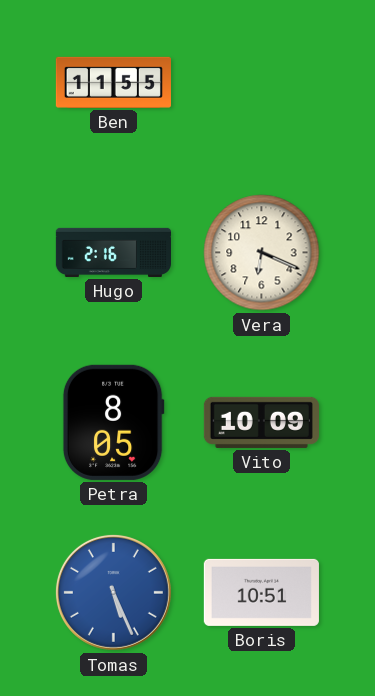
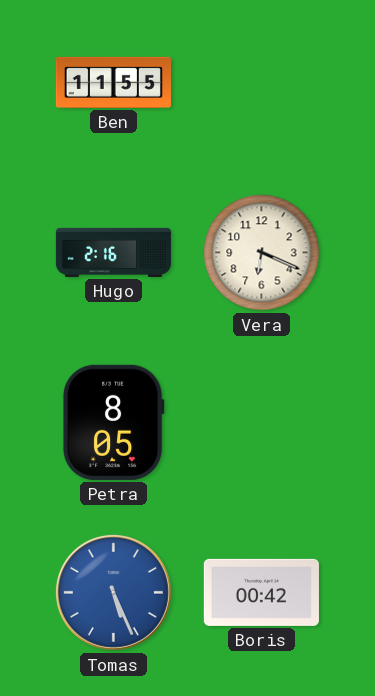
Vito: 10:09 -> none (261, 422)
Boris: 10:51 -> 00:42 (261, 592)
